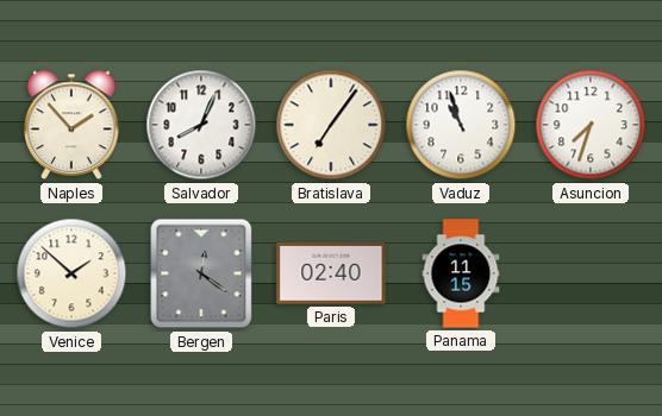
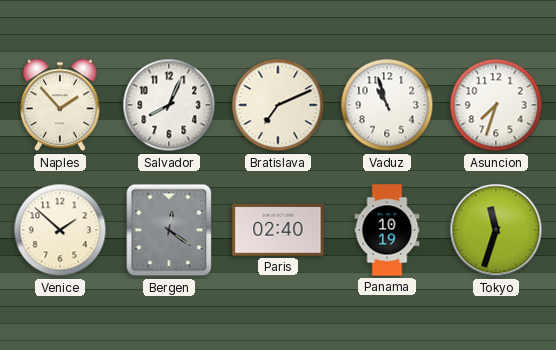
Bratislava: 7:06 -> 7:11 (278, 105)
Panama: 11:15 -> 10:19 (387, 230)
Tokyo: none -> 11:33 (496, 230)
